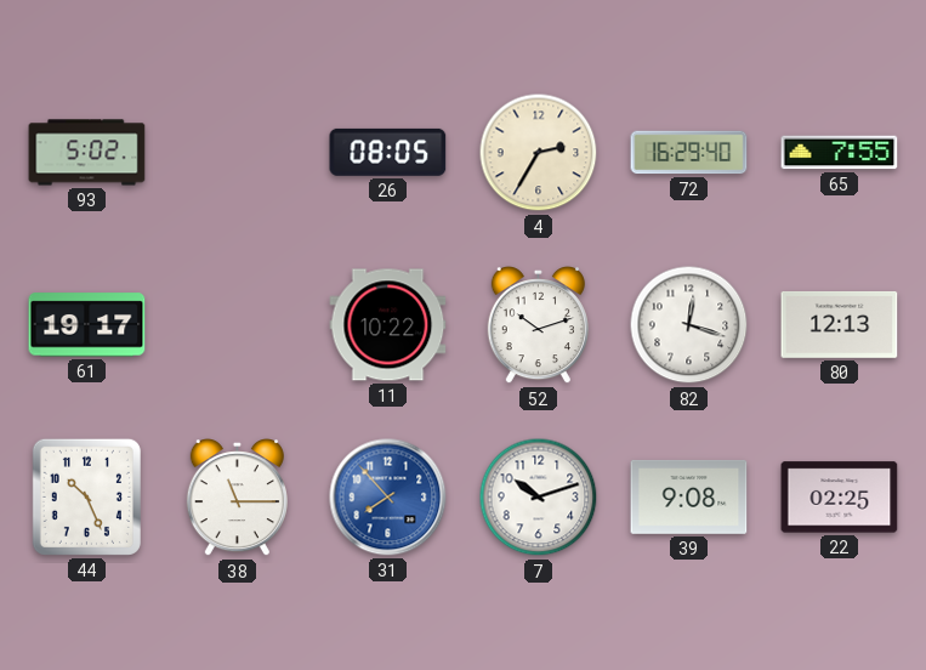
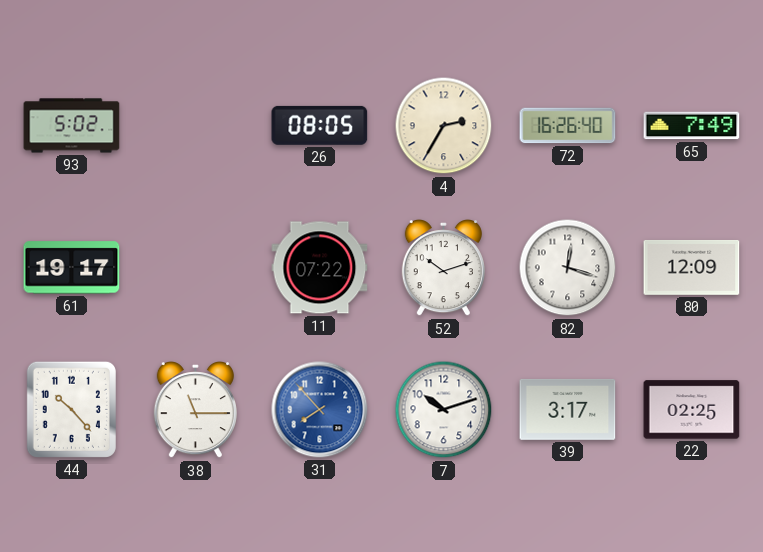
72: 16:29 -> 16:26 (568, 126)
65: 7:55 -> 7:49 (692, 126)
11: 10:22 -> 07:22 (320, 268)
80: 12:13 -> 12:09 (692, 267)
44: 10:26 -> 10:23 (71, 409)
39: 9:08 -> 3:17 (568, 409)
